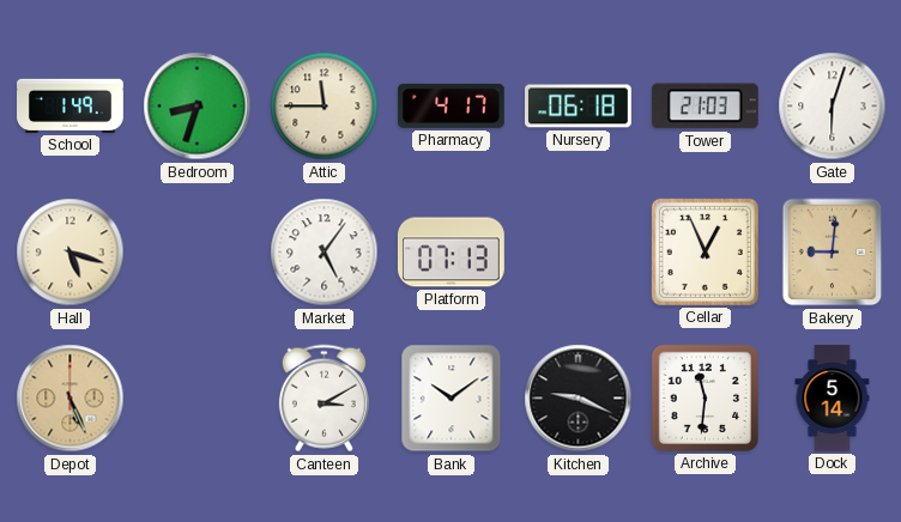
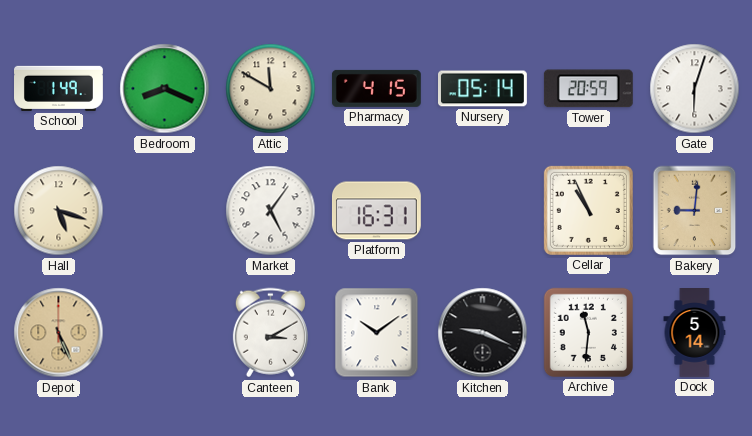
Bedroom: 8:33 -> 8:19 (165, 89)
Attic: 11:45 -> 11:50 (271, 89)
Pharmacy: 4:17 -> 4:15 (376, 88)
Nursery: 06:18 -> 05:14 (483, 89)
Tower: 21:03 -> 20:59 (588, 89)
Platform: 07:13 -> 16:31 (376, 211)
Cellar: 12:56 -> 10:56 (588, 210)
